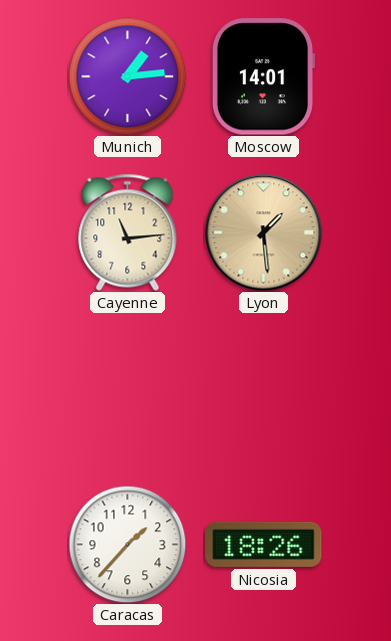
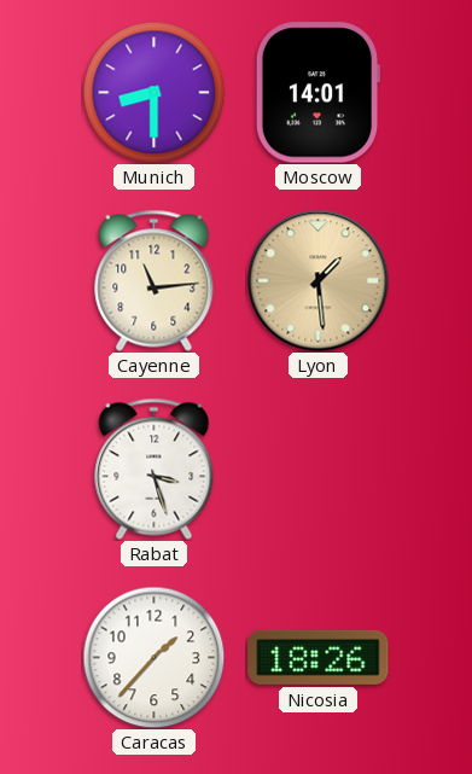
Munich: 1:14 -> 8:30 (153, 92)
Rabat: none -> 3:27 (155, 469)
